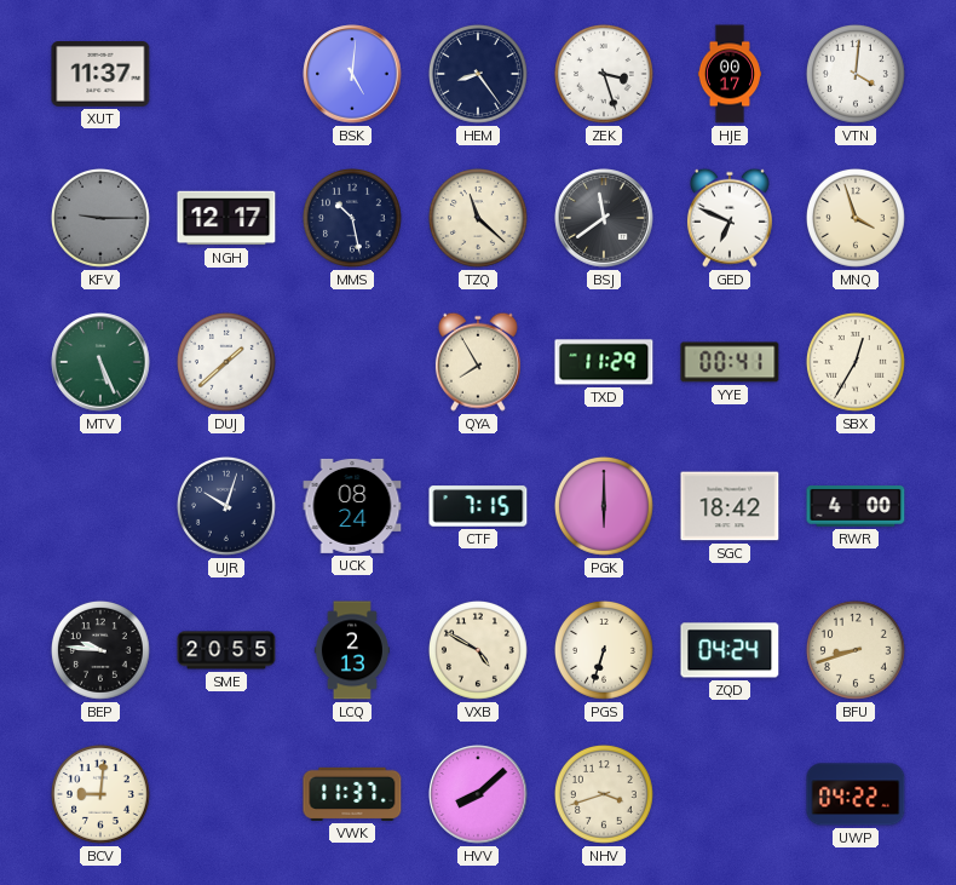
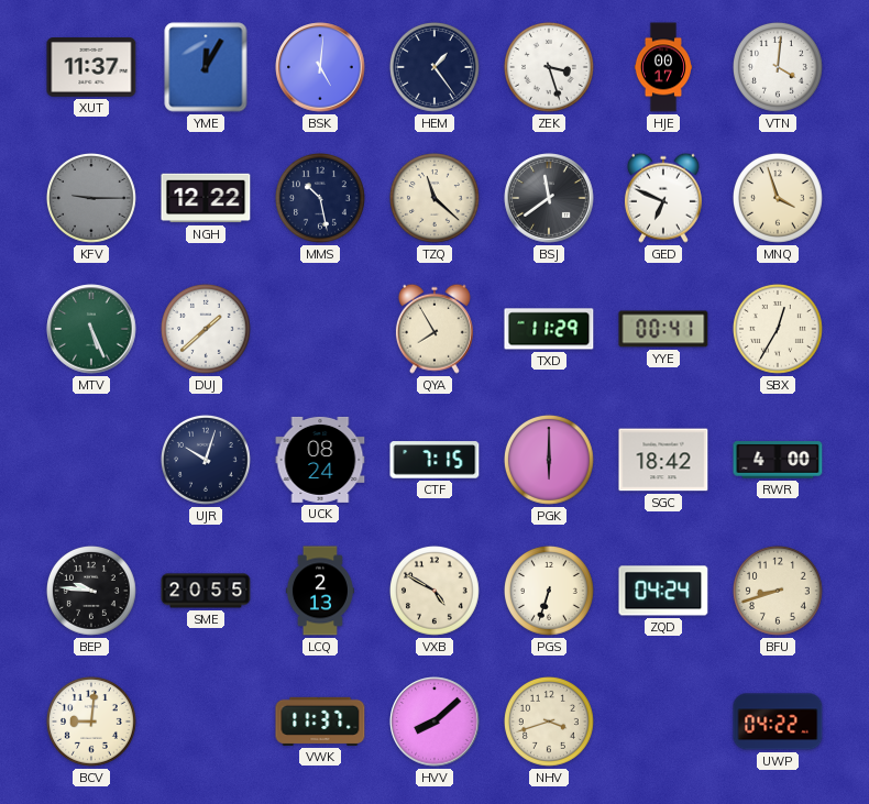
YME: none -> 12:05 (206, 67)
HEM: 8:24 -> 1:24 (435, 67)
NGH: 12:17 -> 12:22 (206, 198)
